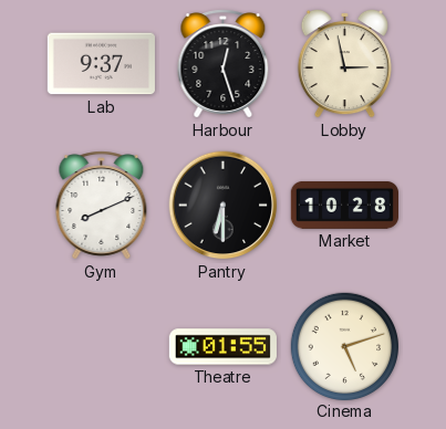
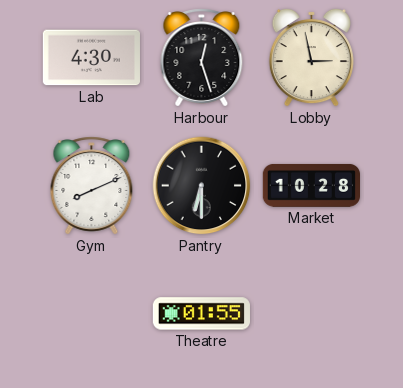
Lab: 9:37 -> 4:30 (91, 58)
Cinema: 5:12 -> none (344, 346)
